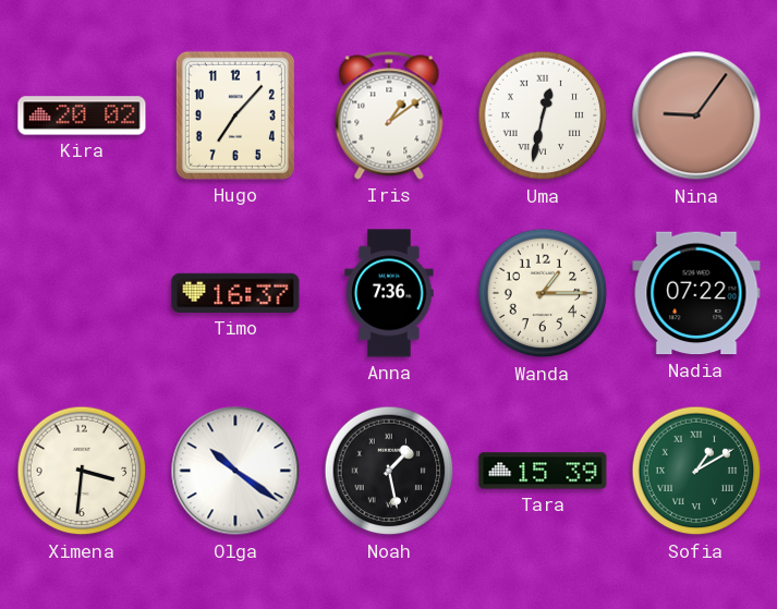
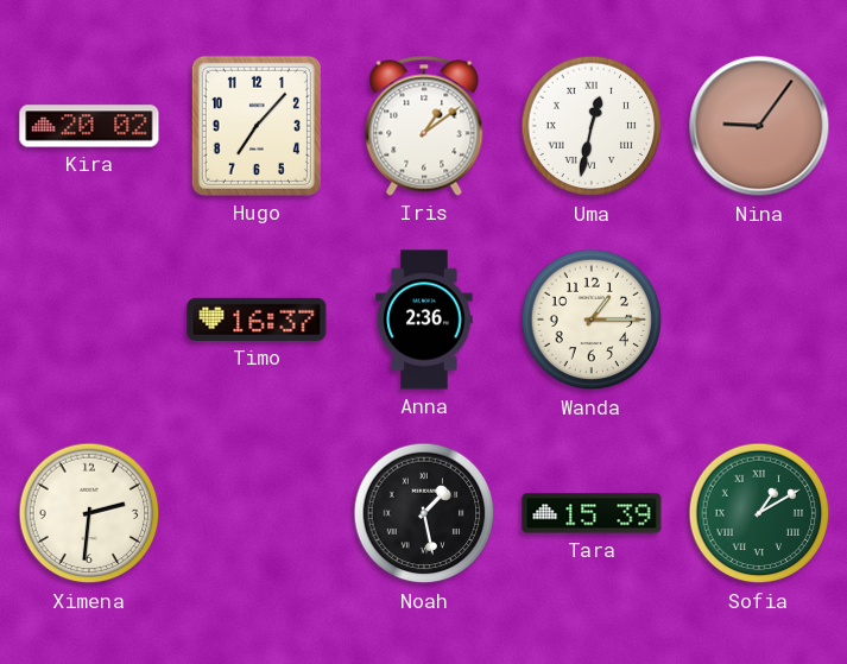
Anna: 7:36 -> 2:36 (424, 320)
Nadia: 07:22 -> none (696, 293)
Ximena: 3:31 -> 2:31 (89, 513)
Olga: 10:21 -> none (235, 471)
